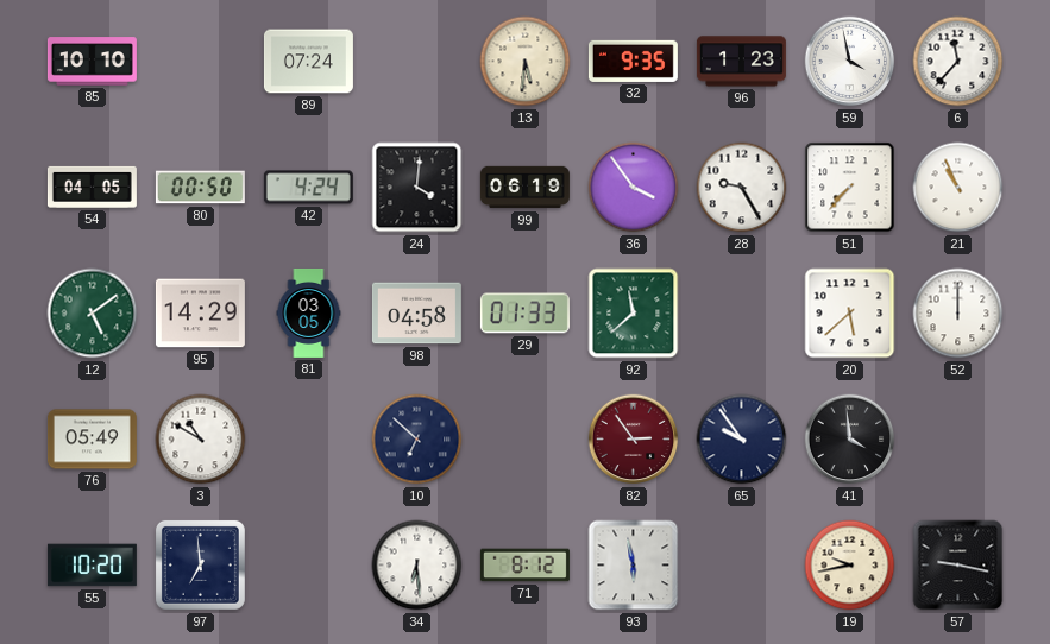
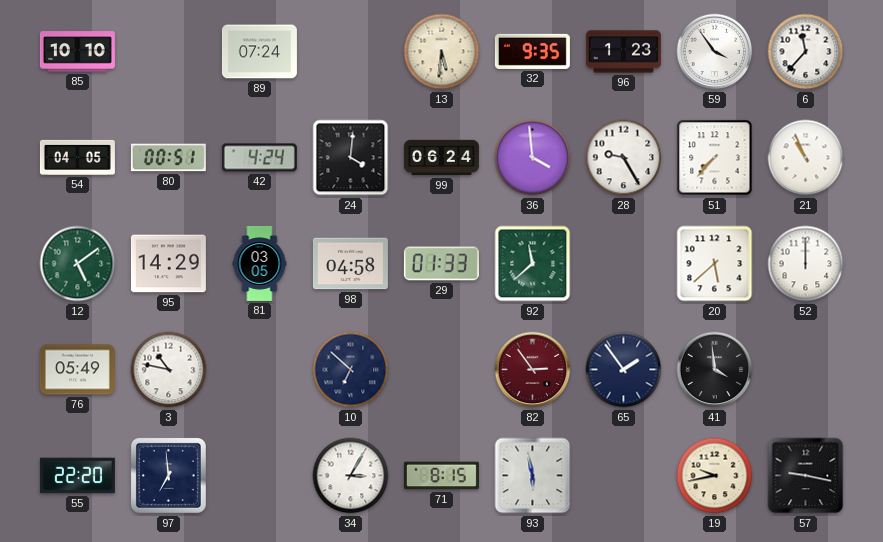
59: 3:58 -> 3:54 (715, 52)
80: 00:50 -> 00:51 (168, 158)
99: 06:19 -> 06:24 (441, 158)
36: 3:54 -> 3:59 (533, 158)
3: 10:50 -> 10:47 (169, 370)
65: 9:54 -> 1:54 (624, 370)
55: 10:20 -> 22:20 (77, 476)
34: 6:29 -> 3:05 (351, 476)
71: 8:12 -> 8:15 (441, 476)
